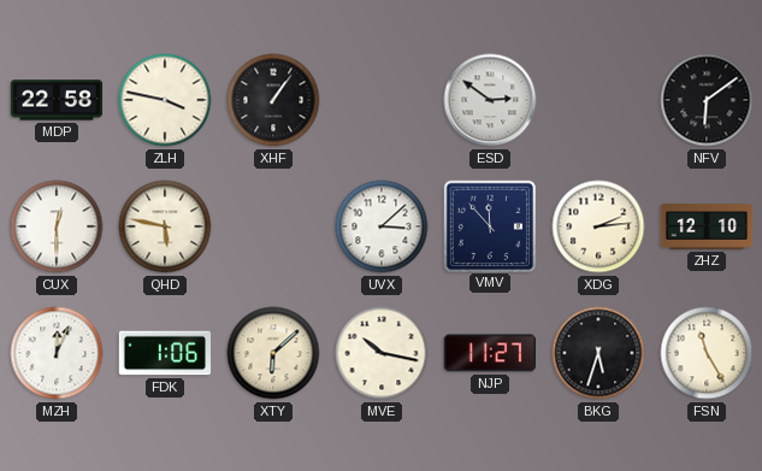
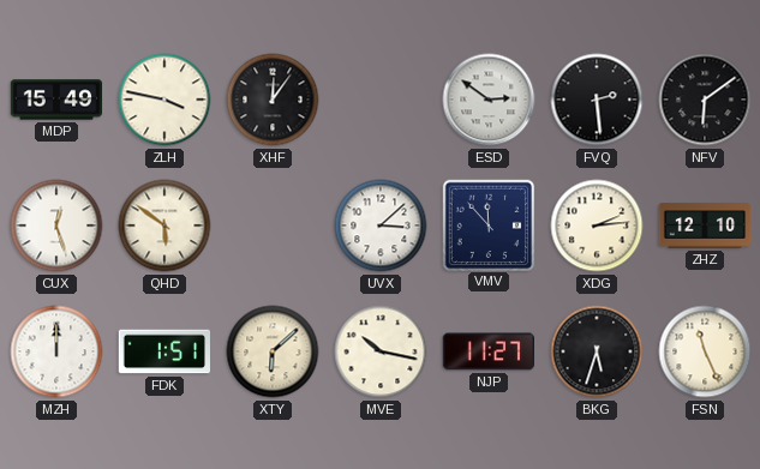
MDP: 22:58 -> 15:49 (56, 100)
XHF: 1:06 -> 12:06 (273, 100)
FVQ: none -> 2:29 (597, 100)
CUX: 12:30 -> 12:27 (56, 226)
QHD: 5:47 -> 5:51 (164, 226)
MZH: 12:04 -> 12:00 (56, 351)
FDK: 1:06 -> 1:51 (164, 351)
FSN: 11:25 -> 11:26 (705, 351)
